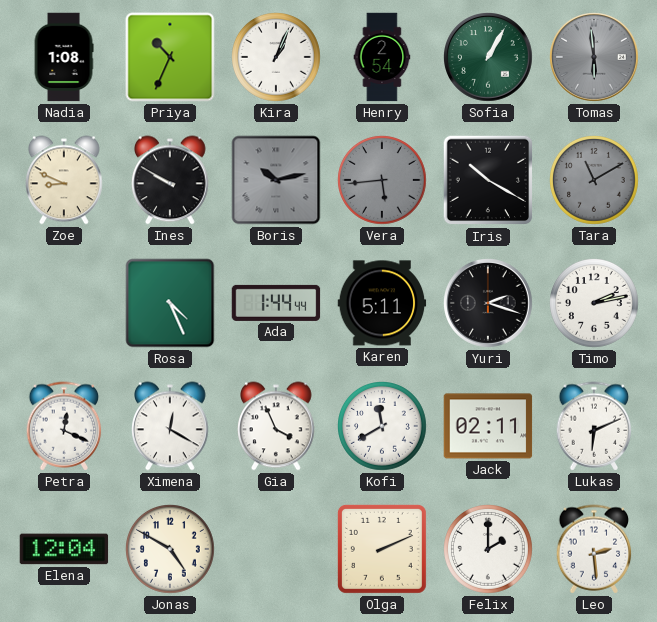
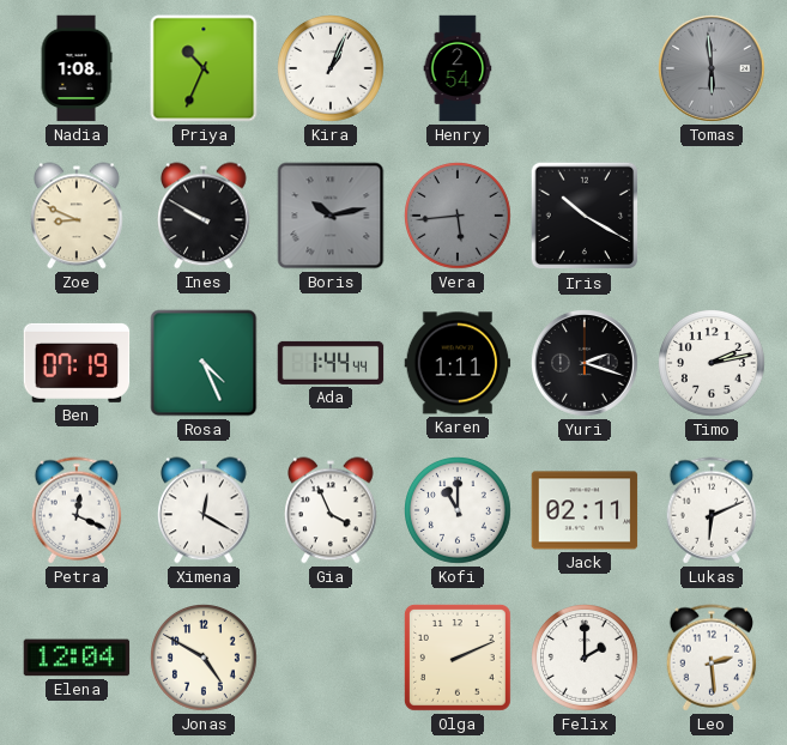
Sofia: 1:05 -> none (489, 58)
Tara: 11:10 -> none (595, 181)
Ben: none -> 07:19 (77, 363)
Karen: 5:11 -> 1:11 (458, 363)
Kofi: 11:40 -> 11:00 (459, 511)
